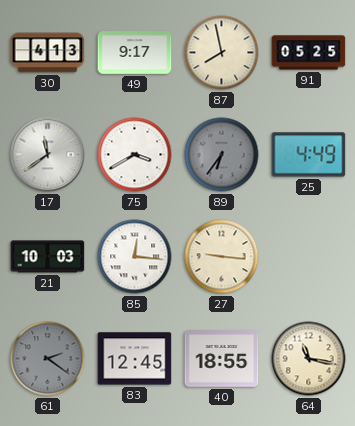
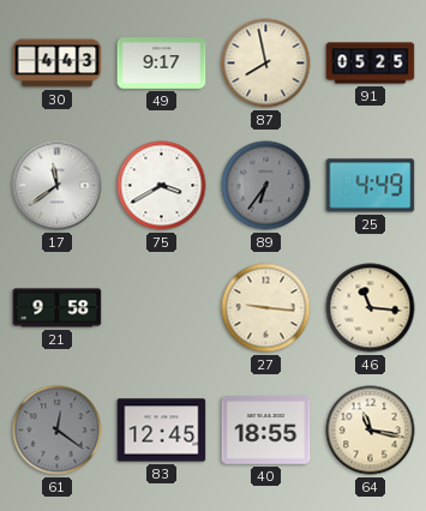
30: 4:13 -> 4:43 (58, 64)
21: 10:03 -> 9:58 (58, 308)
85: 12:16 -> none (135, 257)
46: none -> 11:16 (371, 308)
61: 2:21 -> 12:21 (58, 431)
